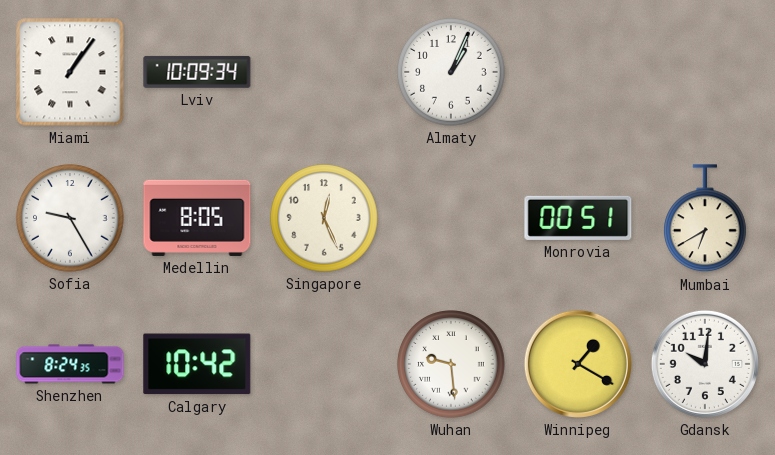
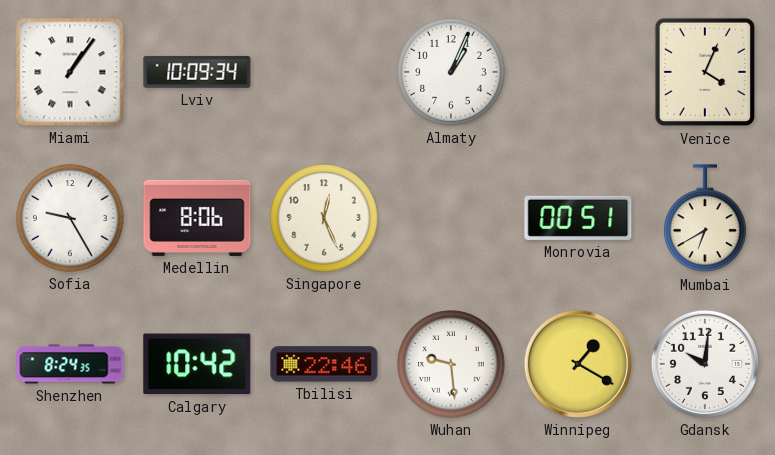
Venice: none -> 4:04 (704, 72)
Medellin: 8:05 -> 8:06 (197, 218)
Tbilisi: none -> 22:46 (324, 364)
